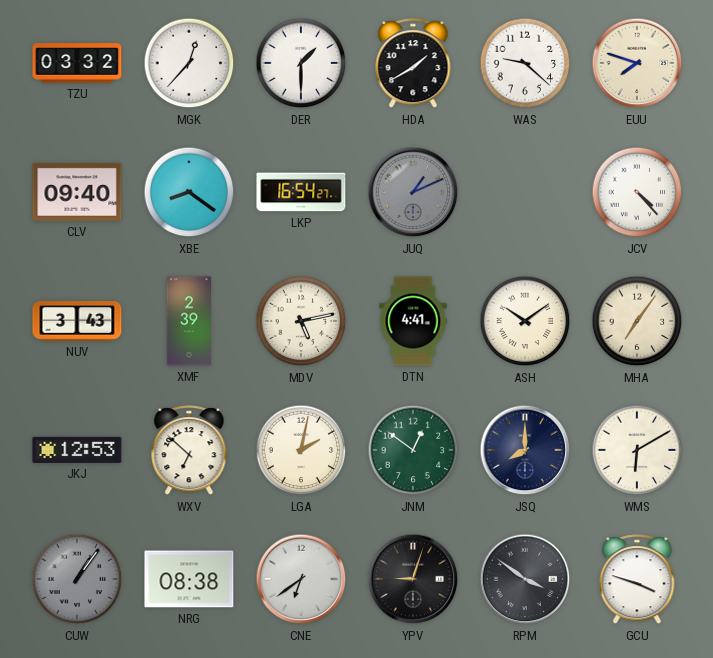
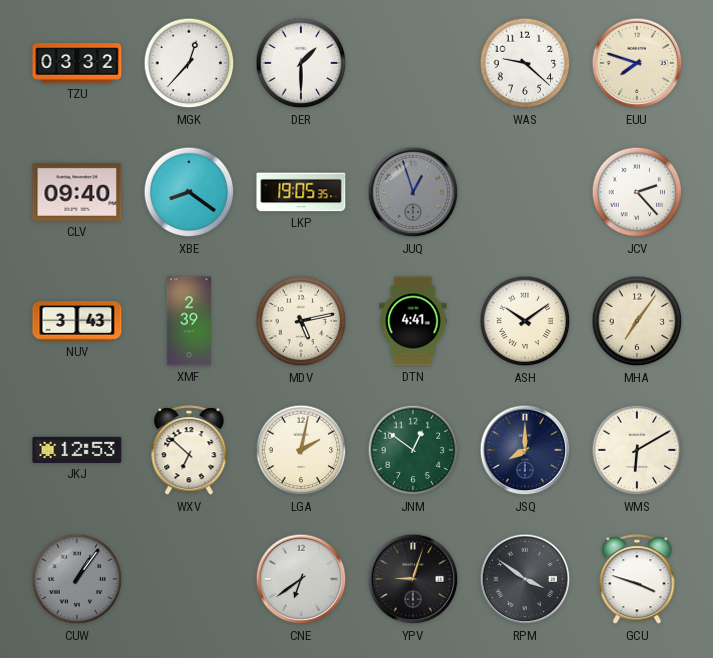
HDA: 1:40 -> none (413, 64)
LKP: 16:54 -> 19:05 (301, 192)
JUQ: 1:11 -> 12:57 (413, 192)
JCV: 4:23 -> 2:23 (637, 192)
NRG: 08:38 -> none (189, 579)
